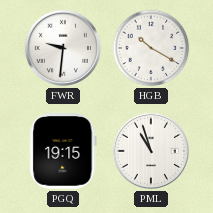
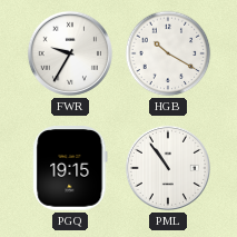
FWR: 9:31 -> 9:35 (70, 53)
PML: 10:57 -> 10:54 (168, 168)
